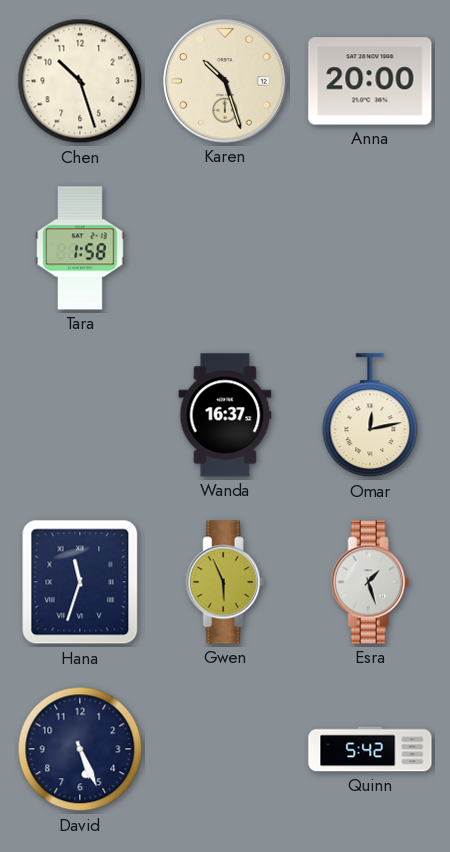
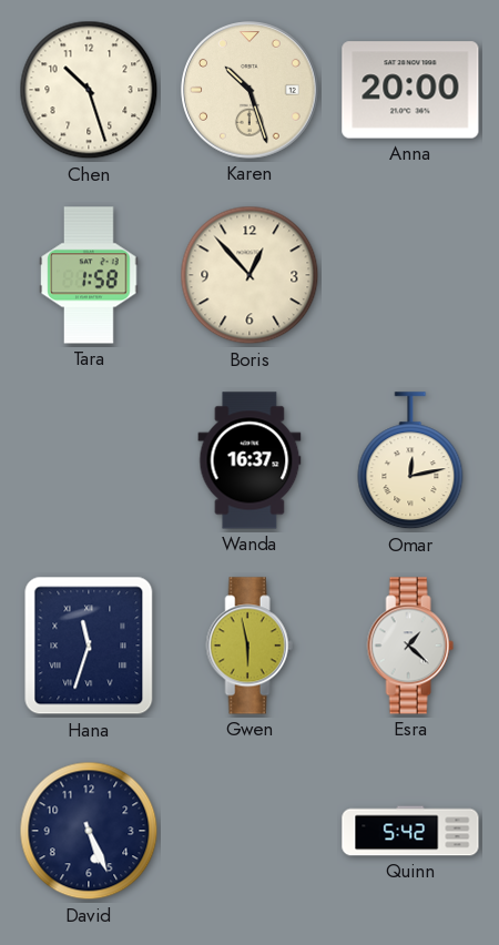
Boris: none -> 12:53 (249, 275)
Gwen: 5:56 -> 5:58 (249, 646)
Esra: 1:27 -> 1:22 (410, 646)
